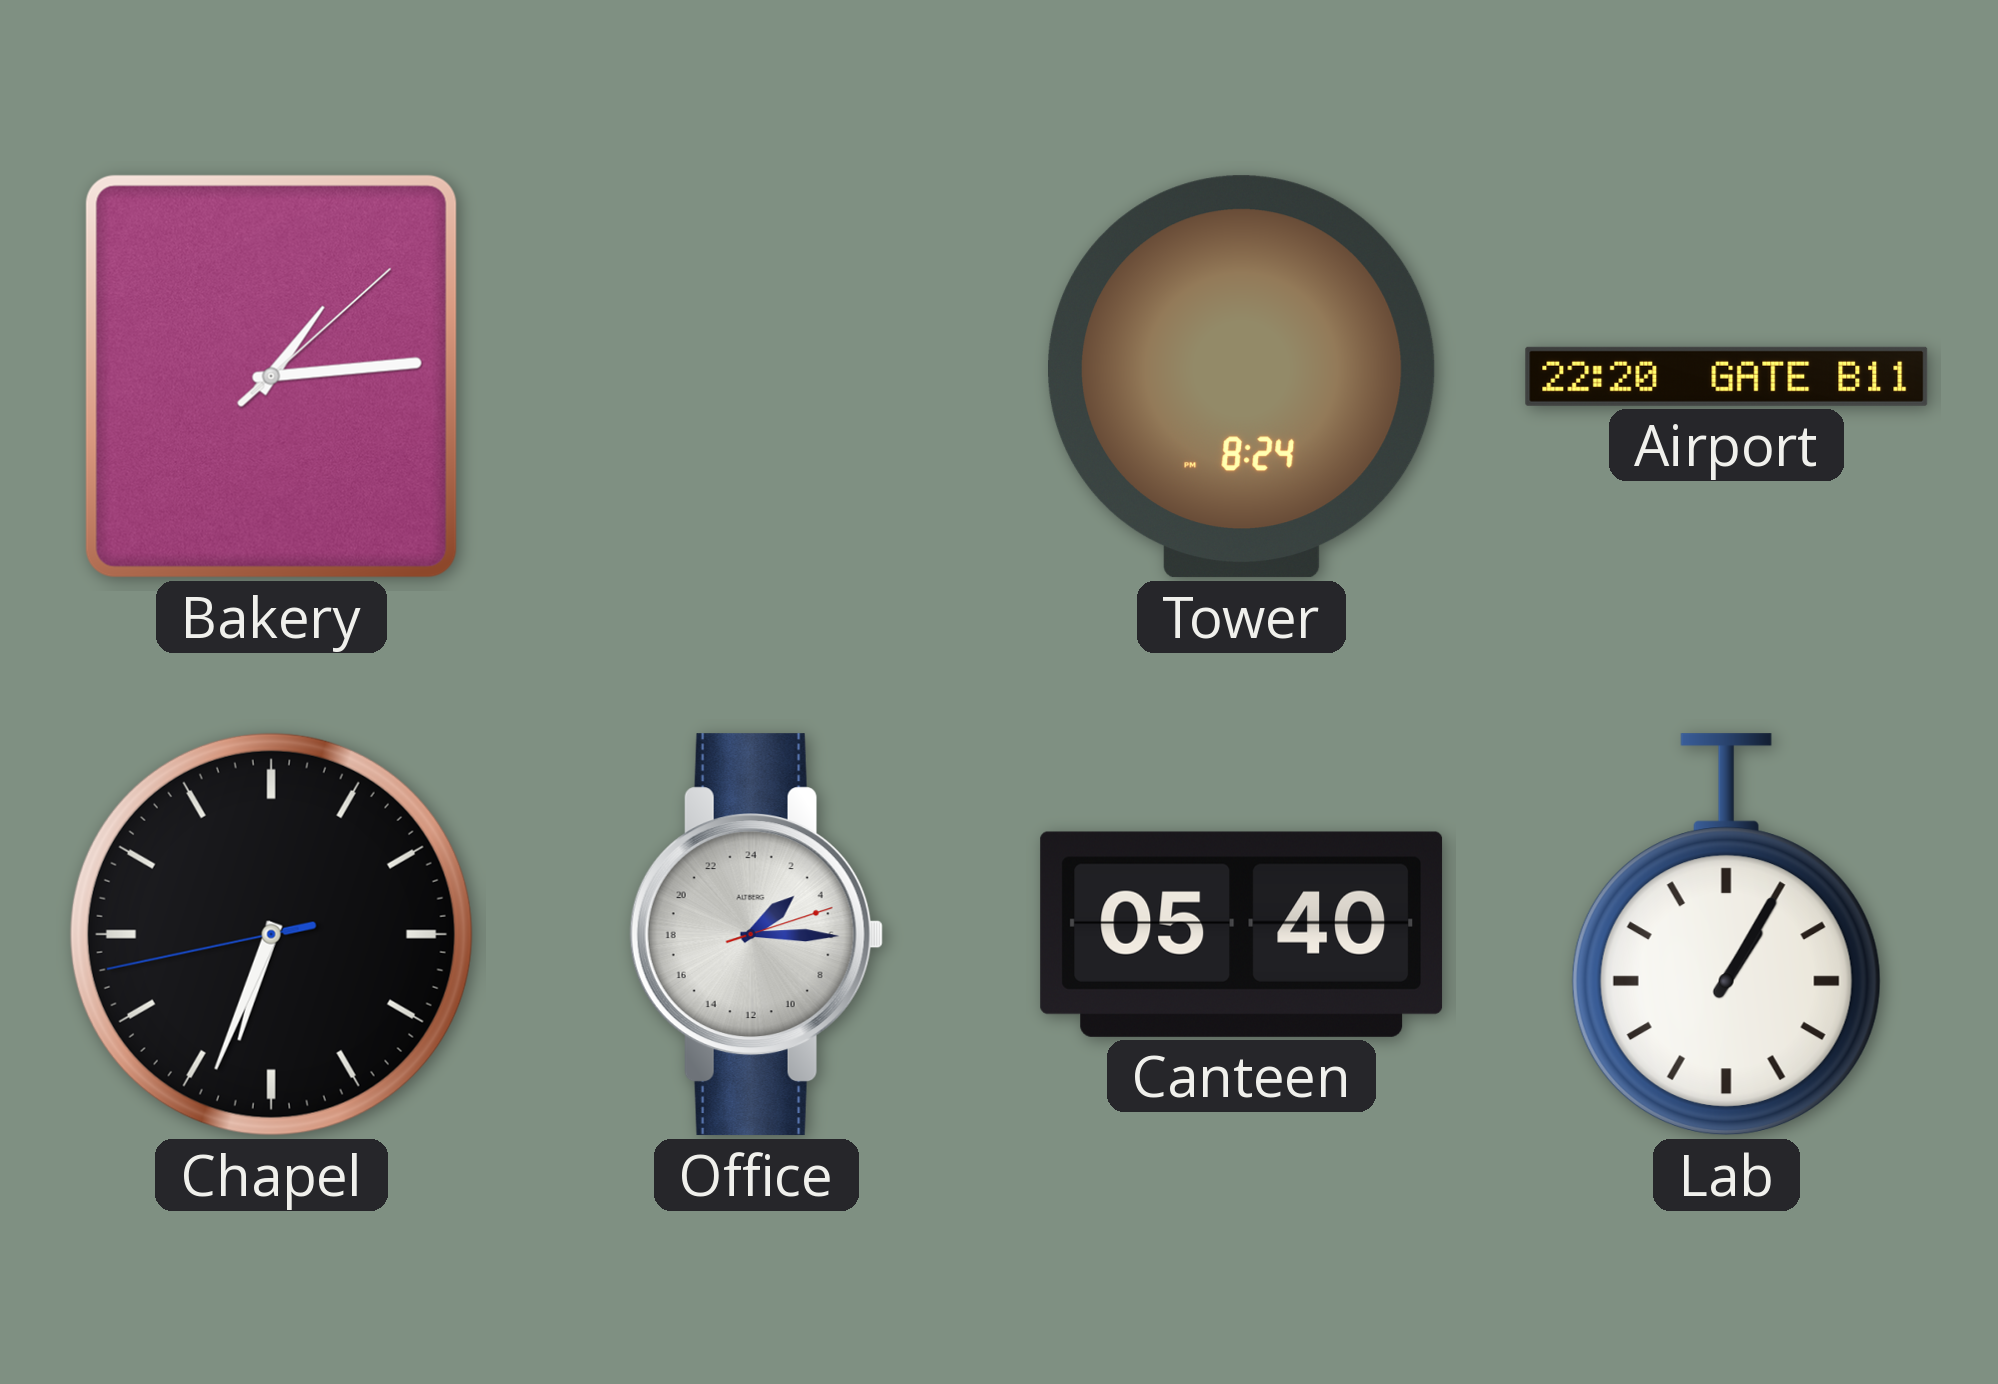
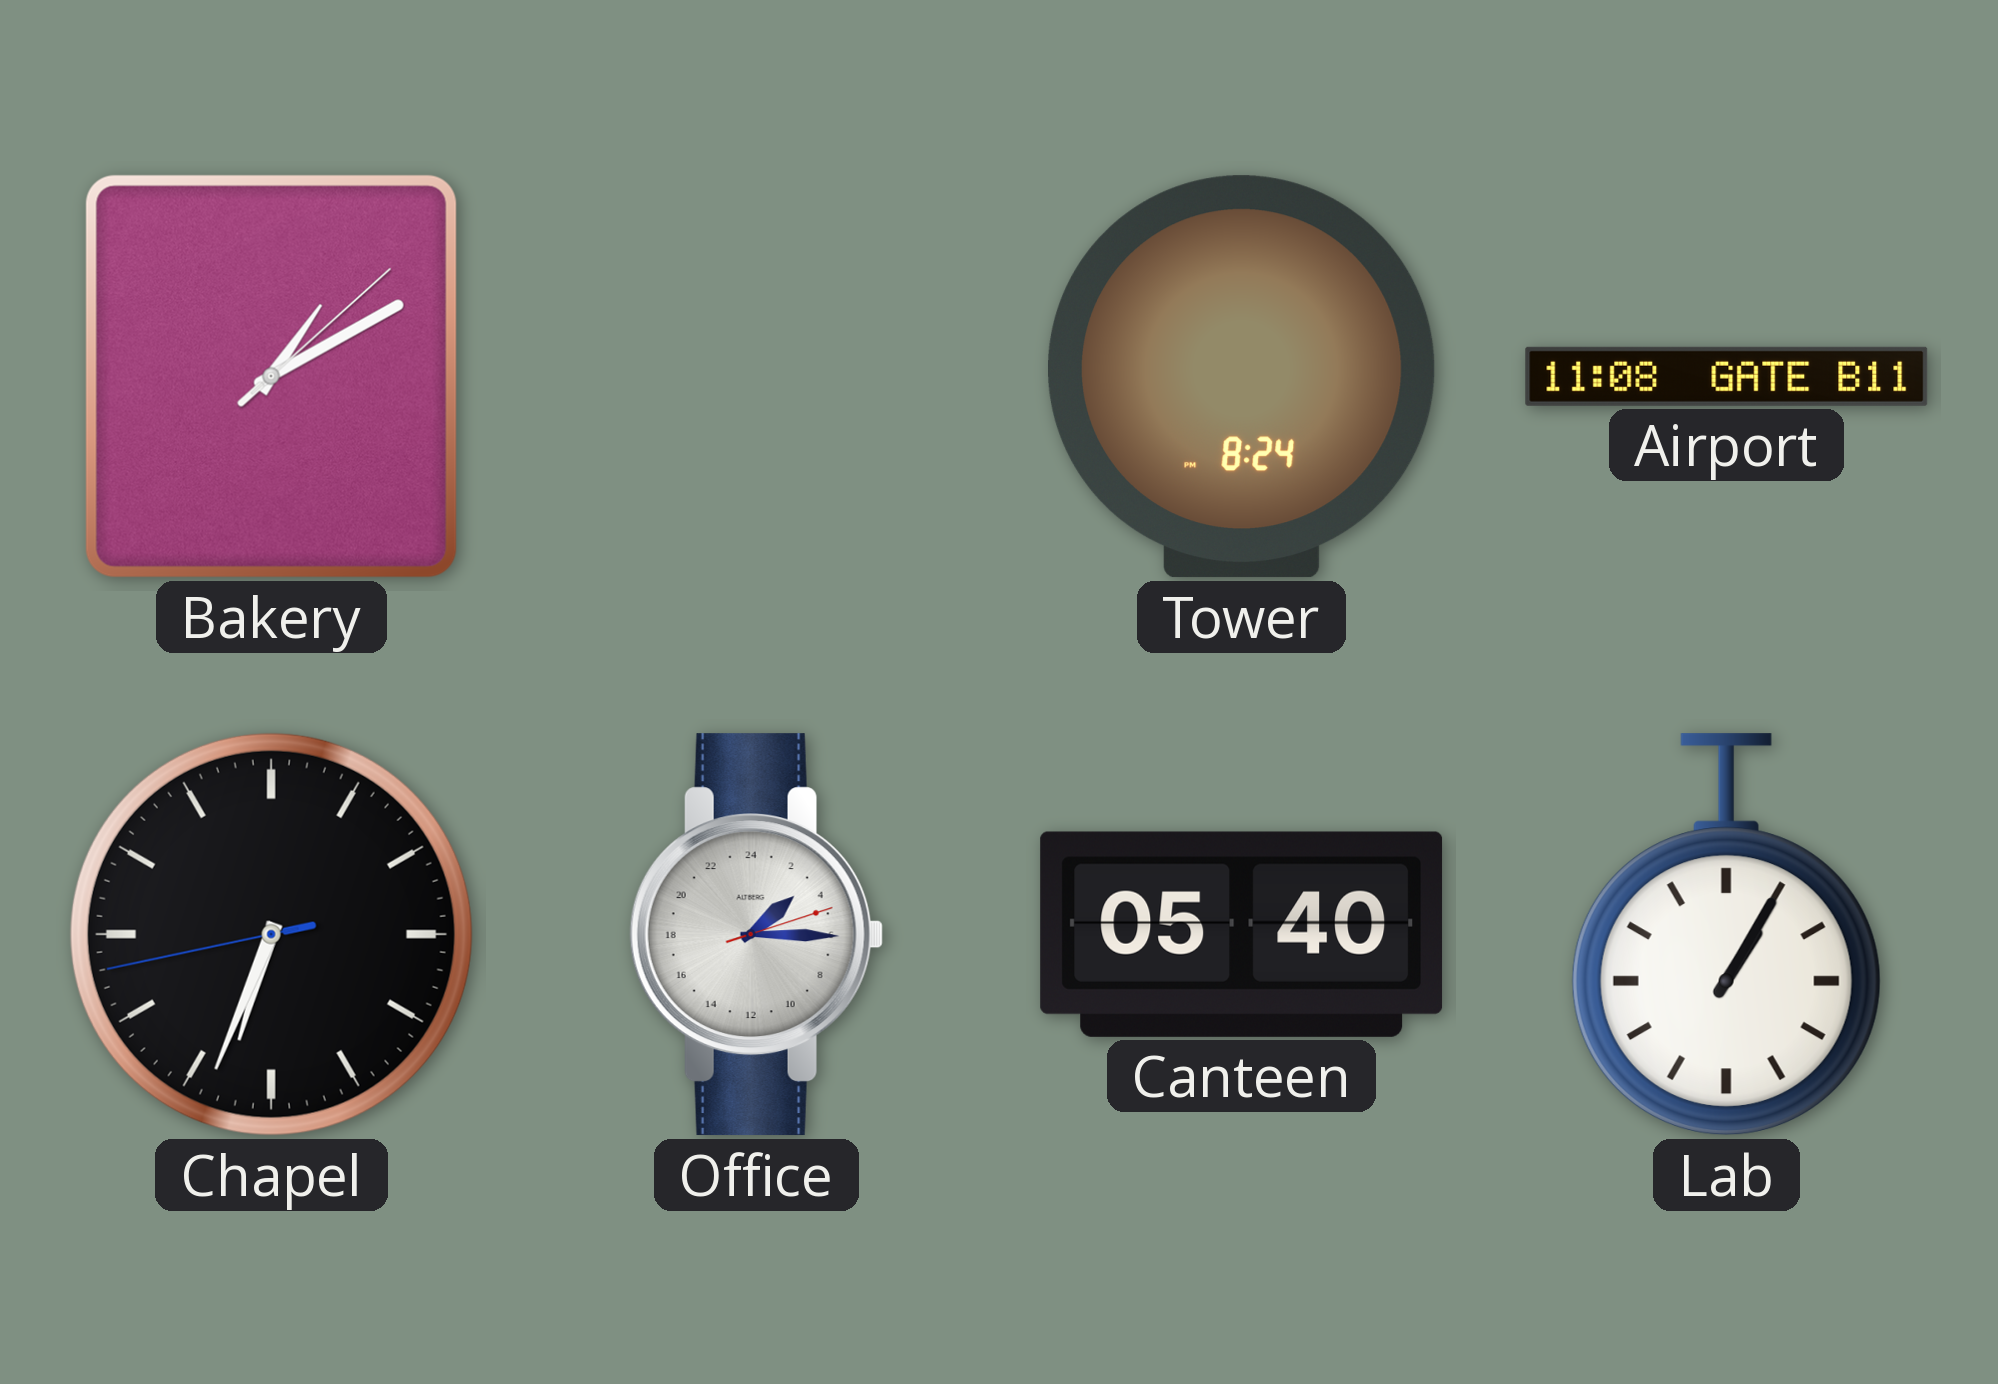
Bakery: 1:14 -> 1:10 (271, 376)
Airport: 22:20 -> 11:08 (1727, 376)
